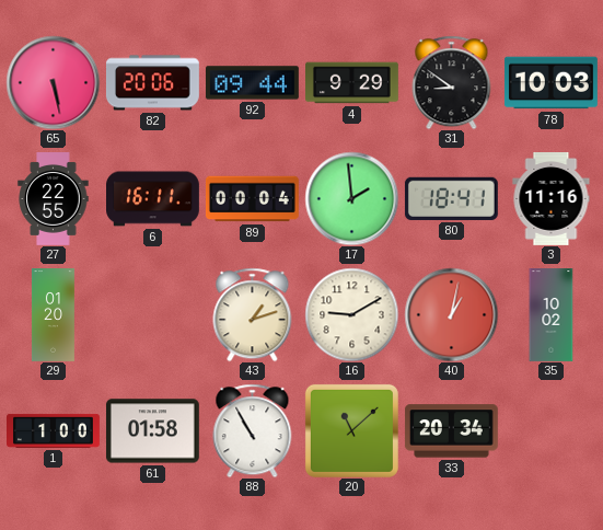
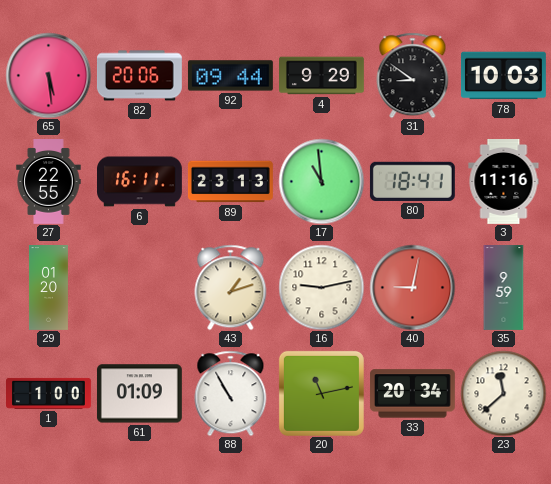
65: 5:28 -> 5:29 (48, 75)
89: 00:04 -> 23:13 (230, 182)
17: 1:59 -> 10:59 (321, 181)
16: 9:10 -> 9:13 (321, 287)
40: 1:02 -> 9:02 (412, 287)
35: 10:02 -> 9:59 (504, 288)
61: 01:58 -> 01:09 (139, 394)
20: 11:08 -> 11:13 (321, 393)
23: none -> 11:38 (503, 393)
